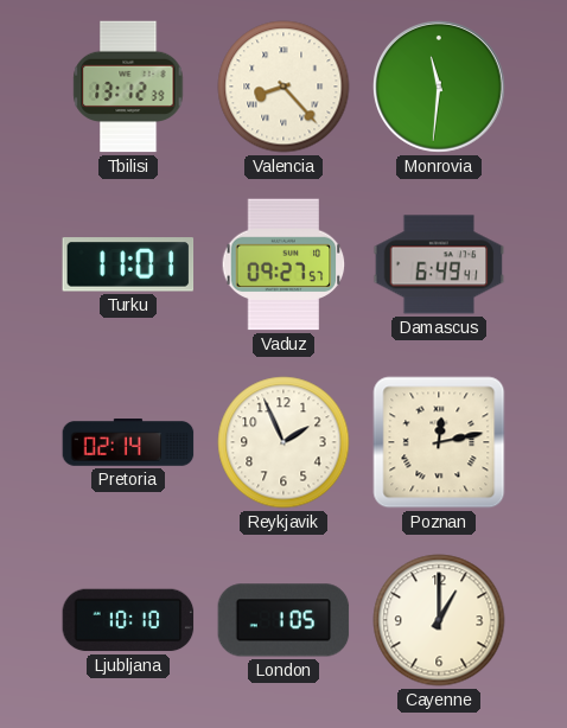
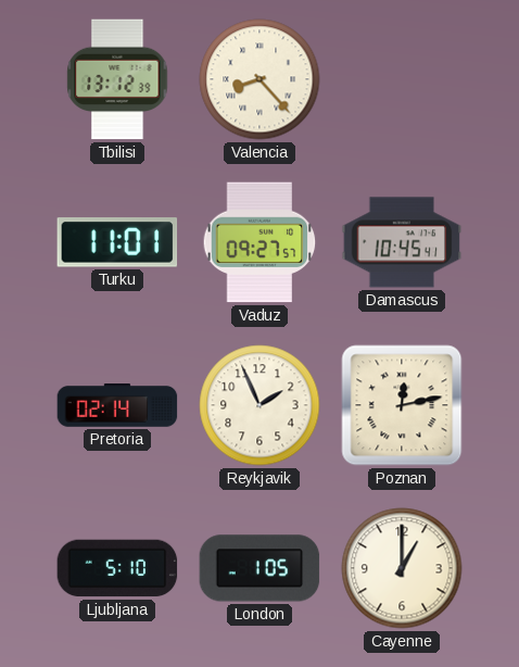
Monrovia: 11:31 -> none (440, 88)
Damascus: 6:49 -> 10:45 (402, 242)
Ljubljana: 10:10 -> 5:10 (117, 568)
